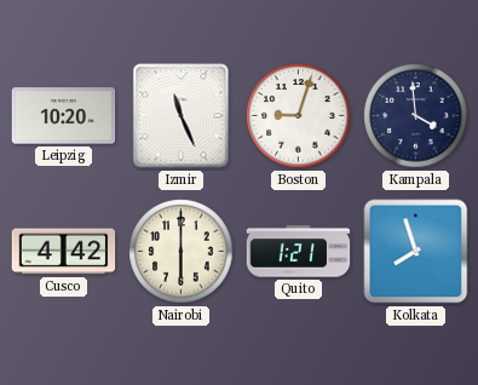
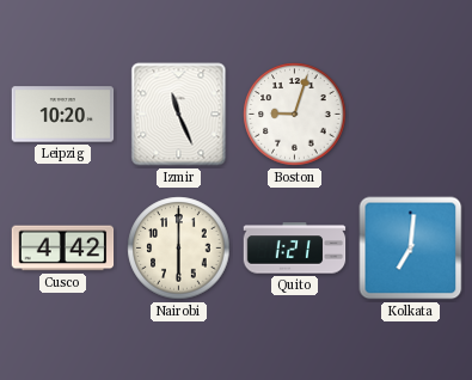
Kampala: 3:59 -> none (416, 116)
Kolkata: 7:57 -> 7:01 (411, 249)
